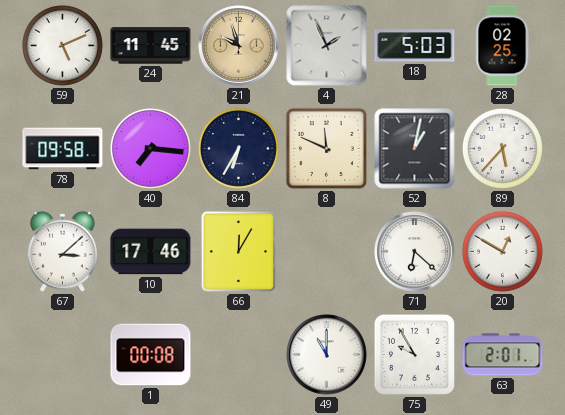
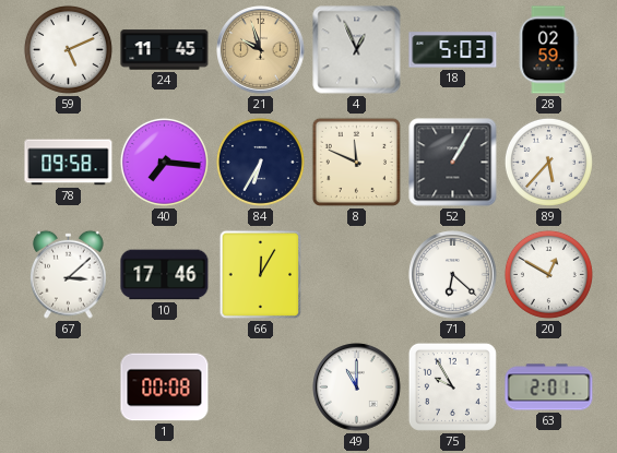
4: 1:56 -> 12:56 (357, 50)
28: 02:25 -> 02:59 (548, 50)
52: 1:02 -> 1:05 (453, 163)
